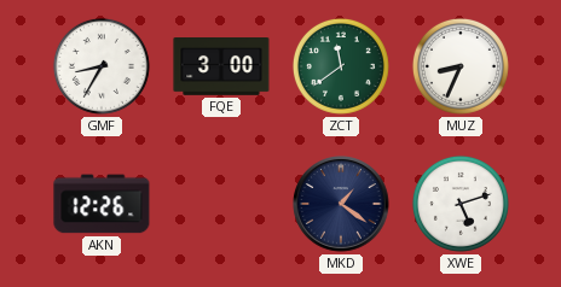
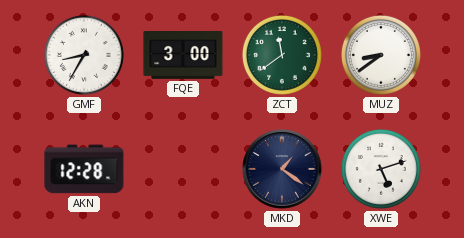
MUZ: 8:34 -> 8:39 (381, 55)
AKN: 12:26 -> 12:28 (84, 169)
